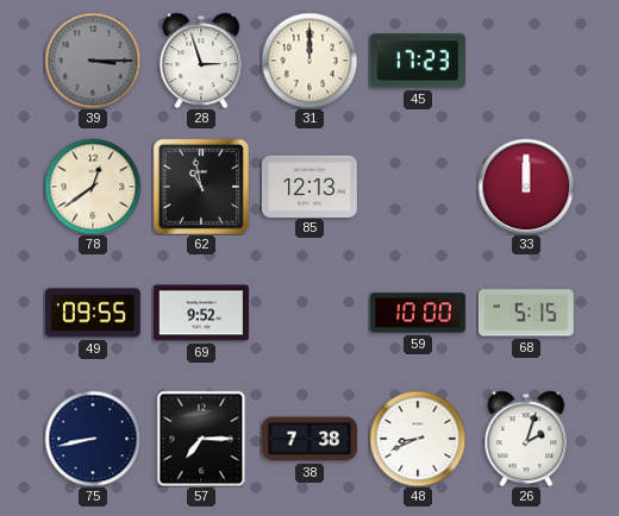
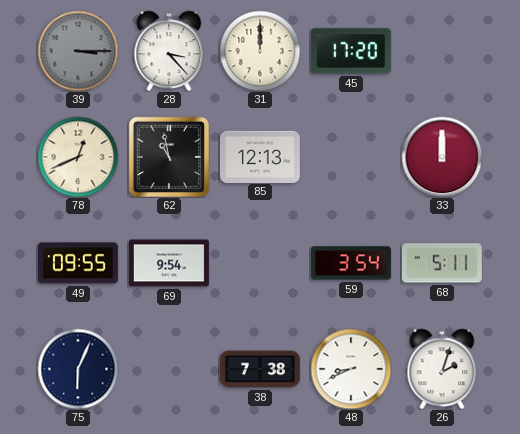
28: 2:57 -> 3:23 (169, 51)
45: 17:23 -> 17:20 (351, 51)
78: 12:39 -> 12:41 (78, 157)
69: 9:52 -> 9:54 (169, 263)
59: 10:00 -> 3:54 (351, 263)
68: 5:15 -> 5:11 (442, 263)
75: 8:43 -> 6:04 (78, 369)
57: 7:15 -> none (201, 439)
